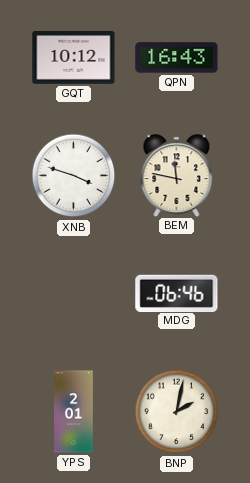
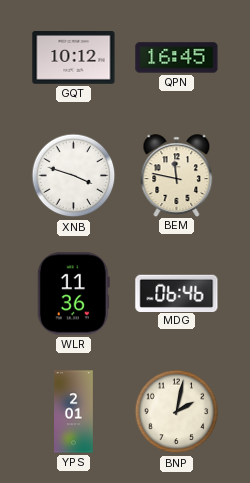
QPN: 16:43 -> 16:45 (177, 58)
WLR: none -> 11:36 (73, 294)
